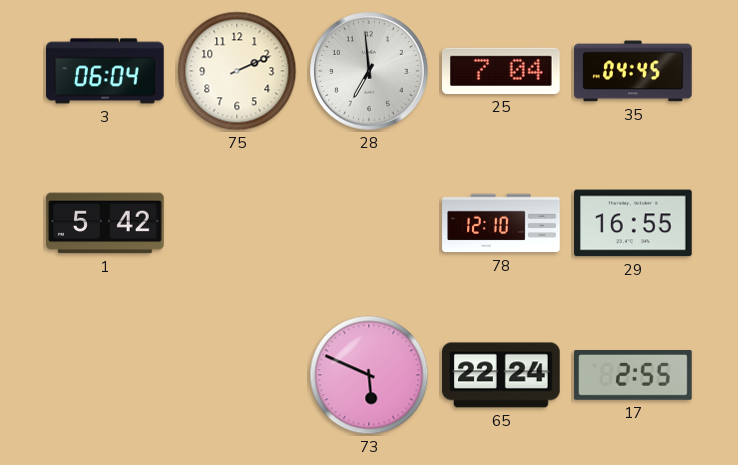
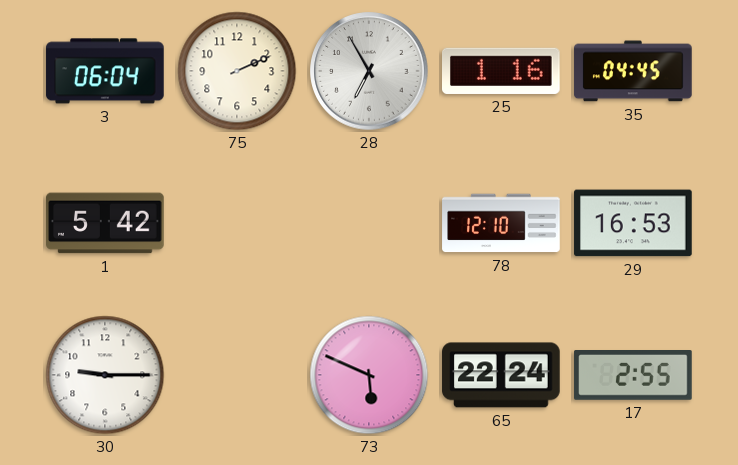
28: 6:59 -> 6:55 (369, 71)
25: 7:04 -> 1:16 (502, 71)
29: 16:55 -> 16:53 (633, 223)
30: none -> 9:15 (105, 375)
